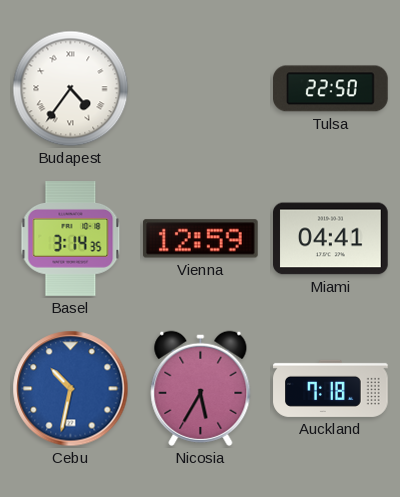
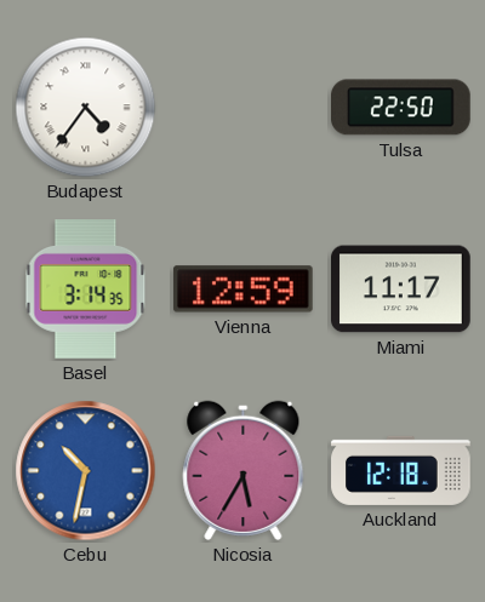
Miami: 04:41 -> 11:17 (401, 289)
Auckland: 7:18 -> 12:18 (401, 470)
